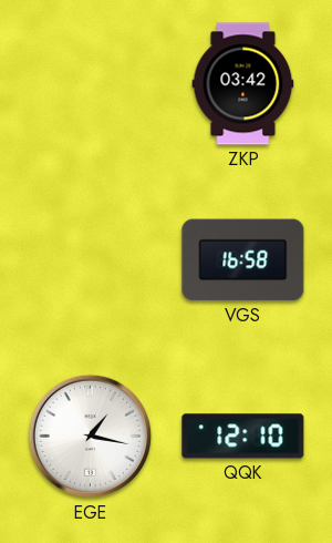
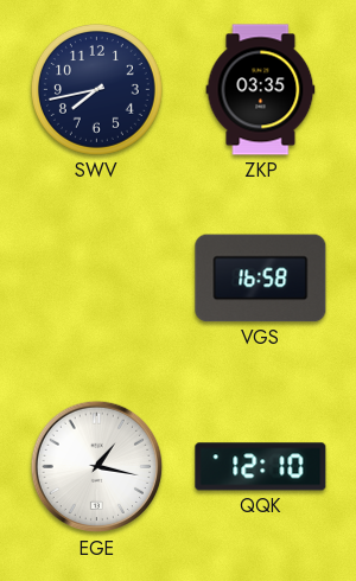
SWV: none -> 7:43 (96, 89)
ZKP: 03:42 -> 03:35 (261, 90)
